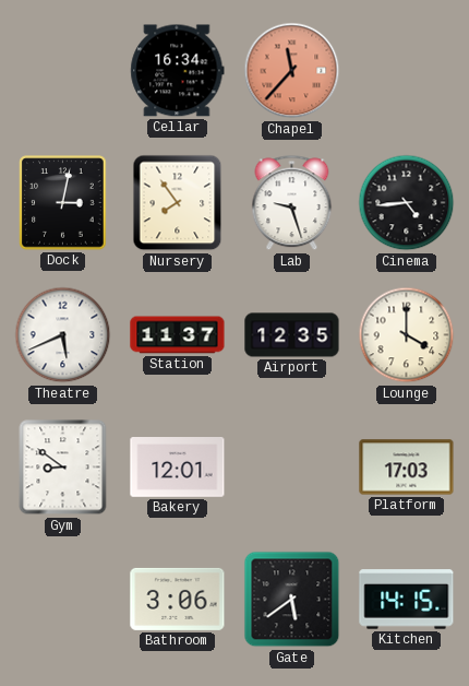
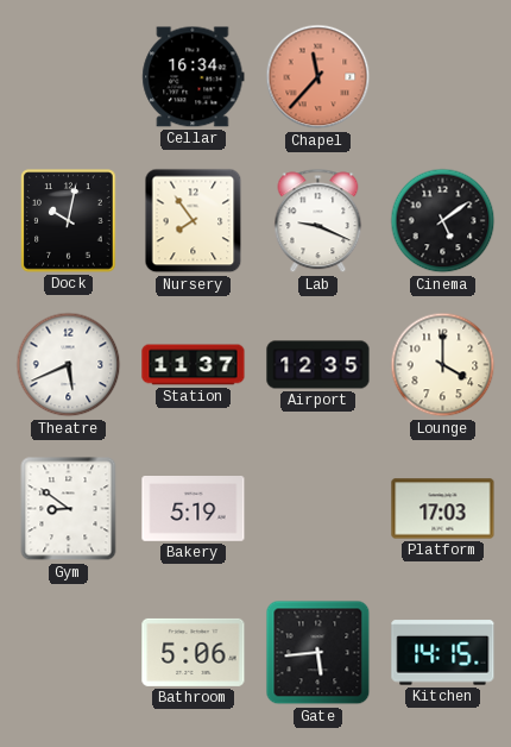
Dock: 3:02 -> 10:02 (69, 221)
Lab: 9:27 -> 9:19 (318, 221)
Cinema: 4:44 -> 5:09 (443, 221)
Bakery: 12:01 -> 5:19 (194, 509)
Bathroom: 3:06 -> 5:06 (194, 652)
Gate: 5:39 -> 5:44 (318, 653)
